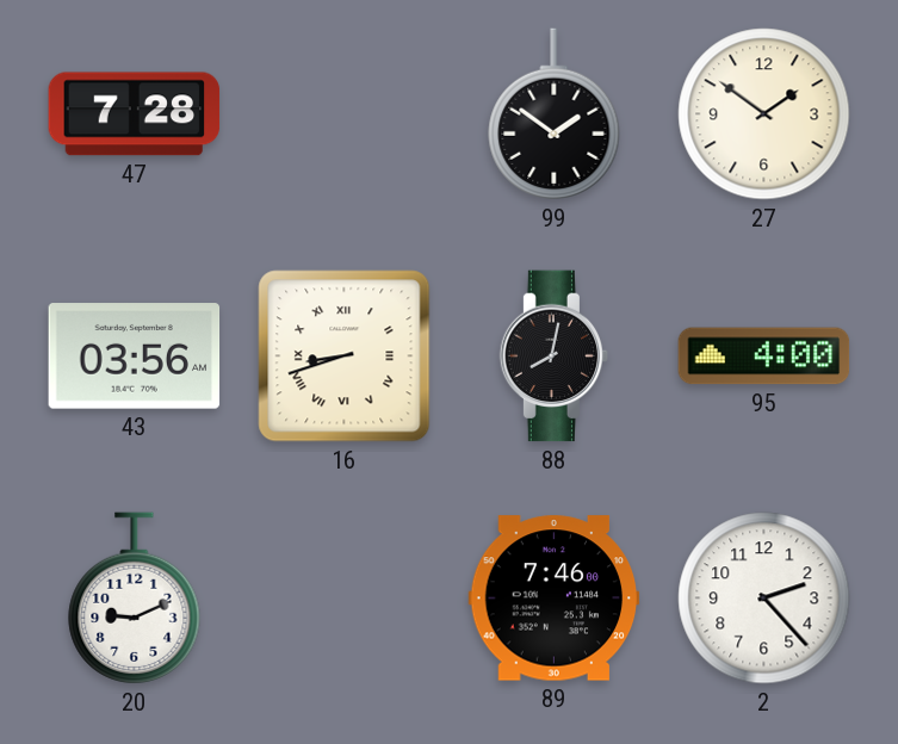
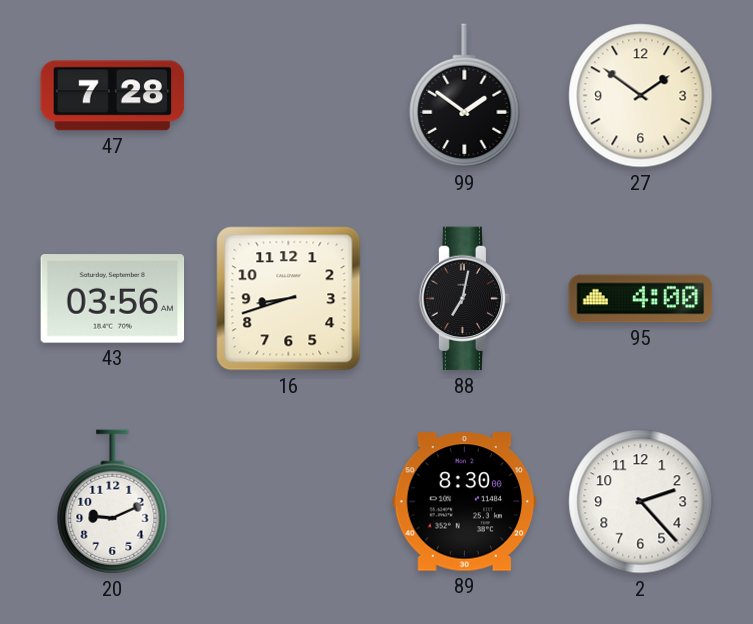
16 numerals: Roman -> Arabic (289, 299)
88: 8:02 -> 7:02 (465, 299)
89: 7:46 -> 8:30 (465, 502)
